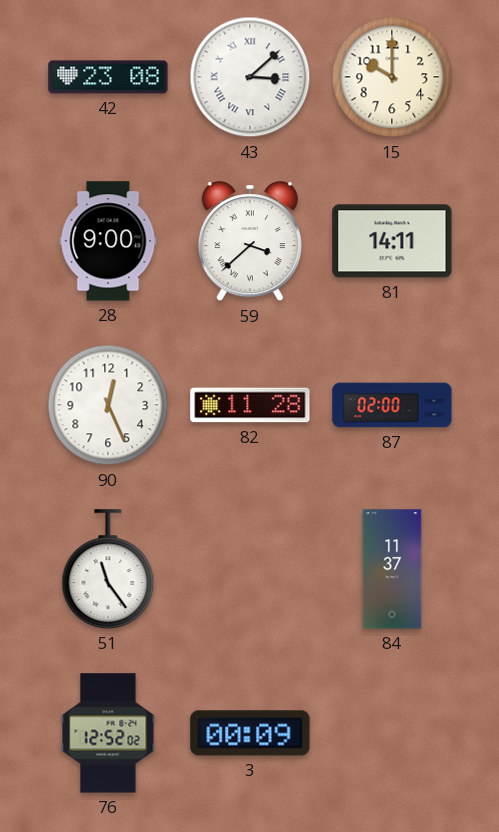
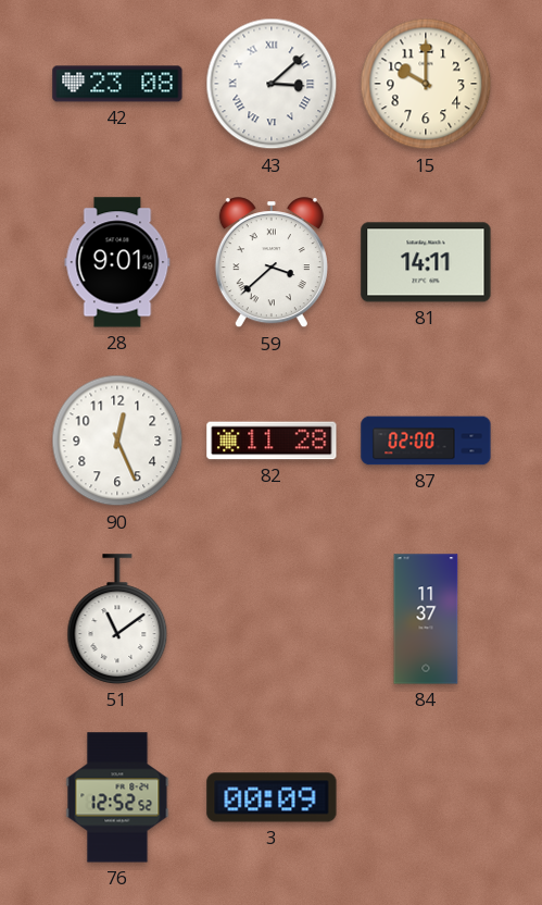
28: 9:00 -> 9:01 (117, 262)
51: 11:24 -> 11:09 (117, 619)
76: 12:52:02 -> 12:52:52 (117, 797)
